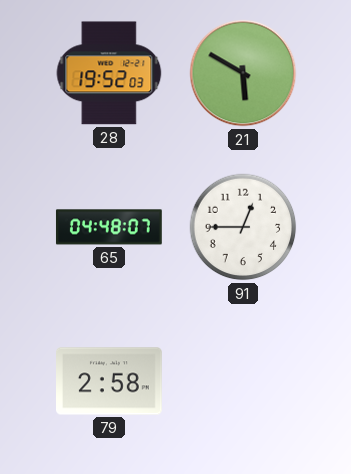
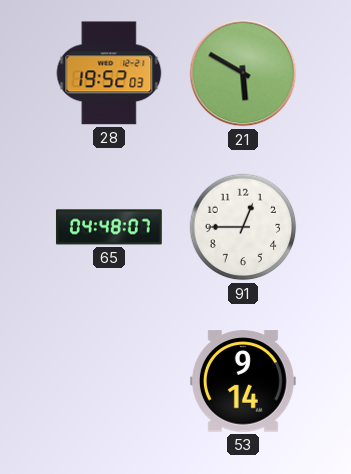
79: 2:58 -> none (110, 381)
53: none -> 9:14 (243, 381)
